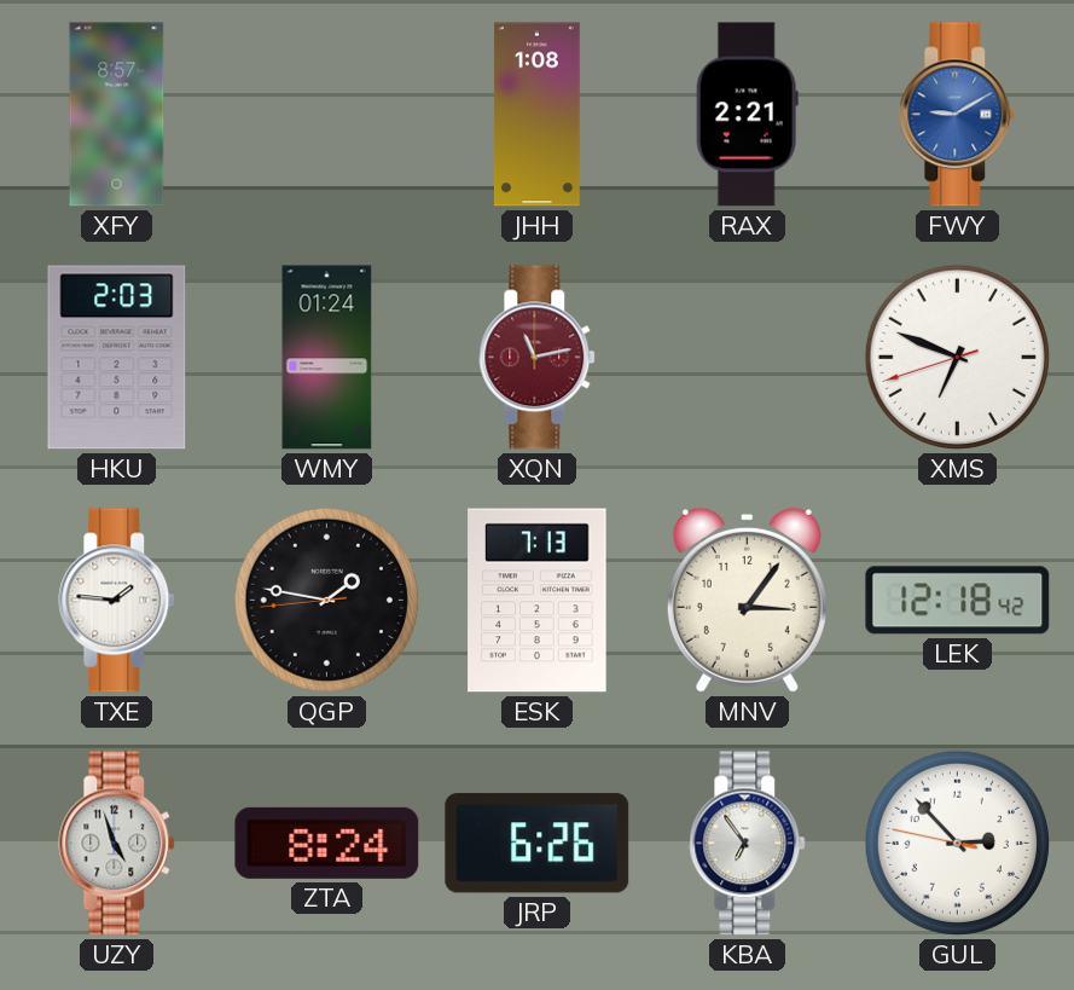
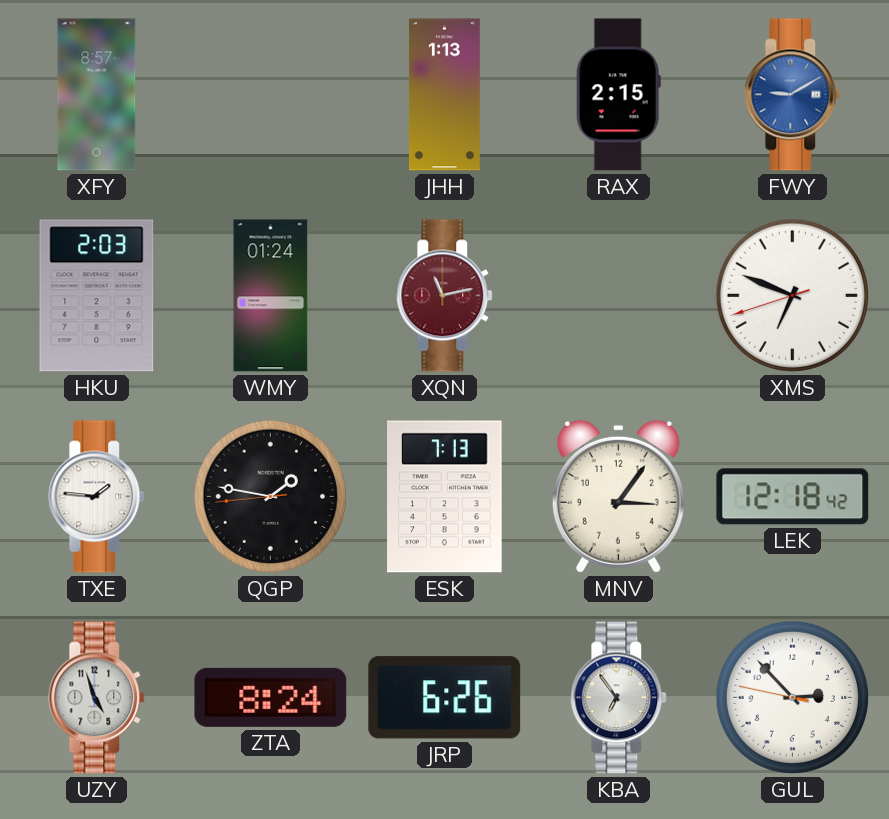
JHH: 1:08 -> 1:13 (444, 95)
RAX: 2:21 -> 2:15 (618, 95)
